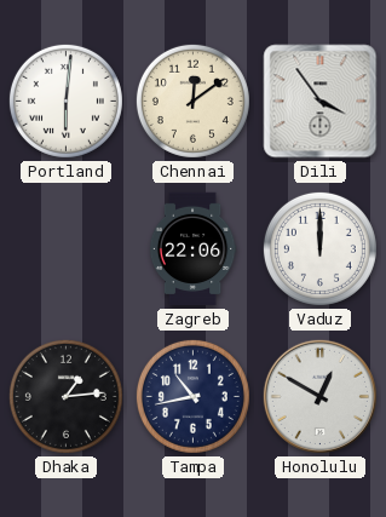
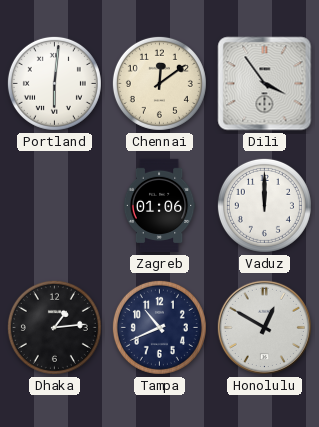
Zagreb: 22:06 -> 01:06 (159, 206)
Tampa: 10:43 -> 10:41 (159, 327)
